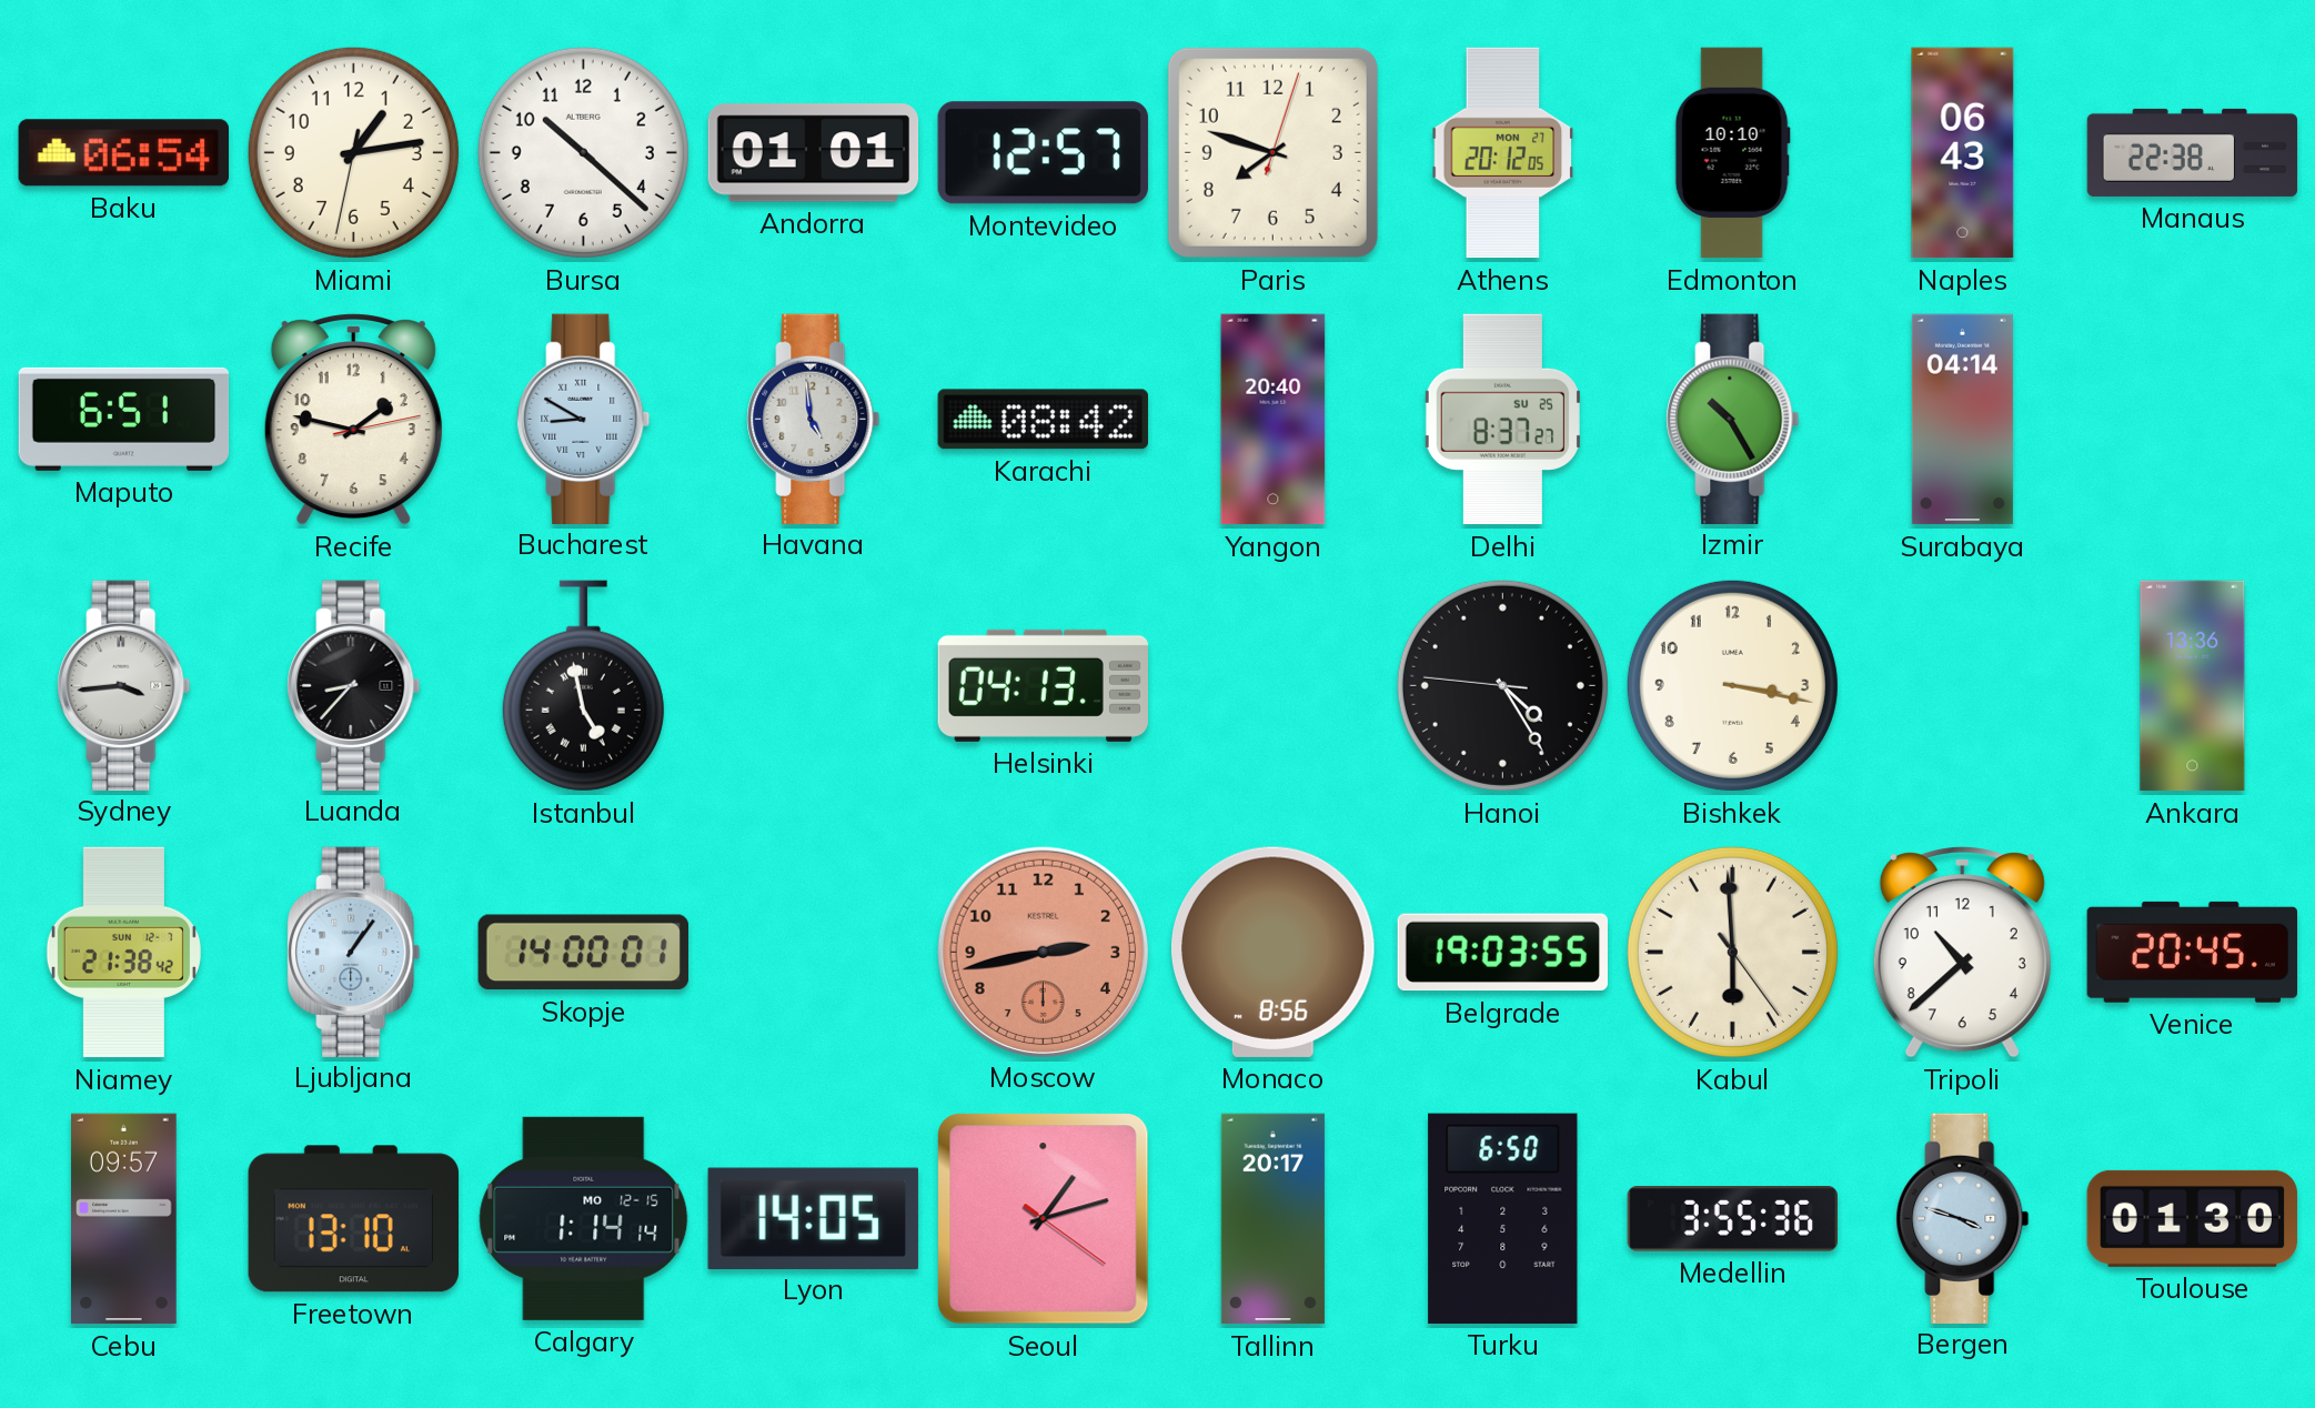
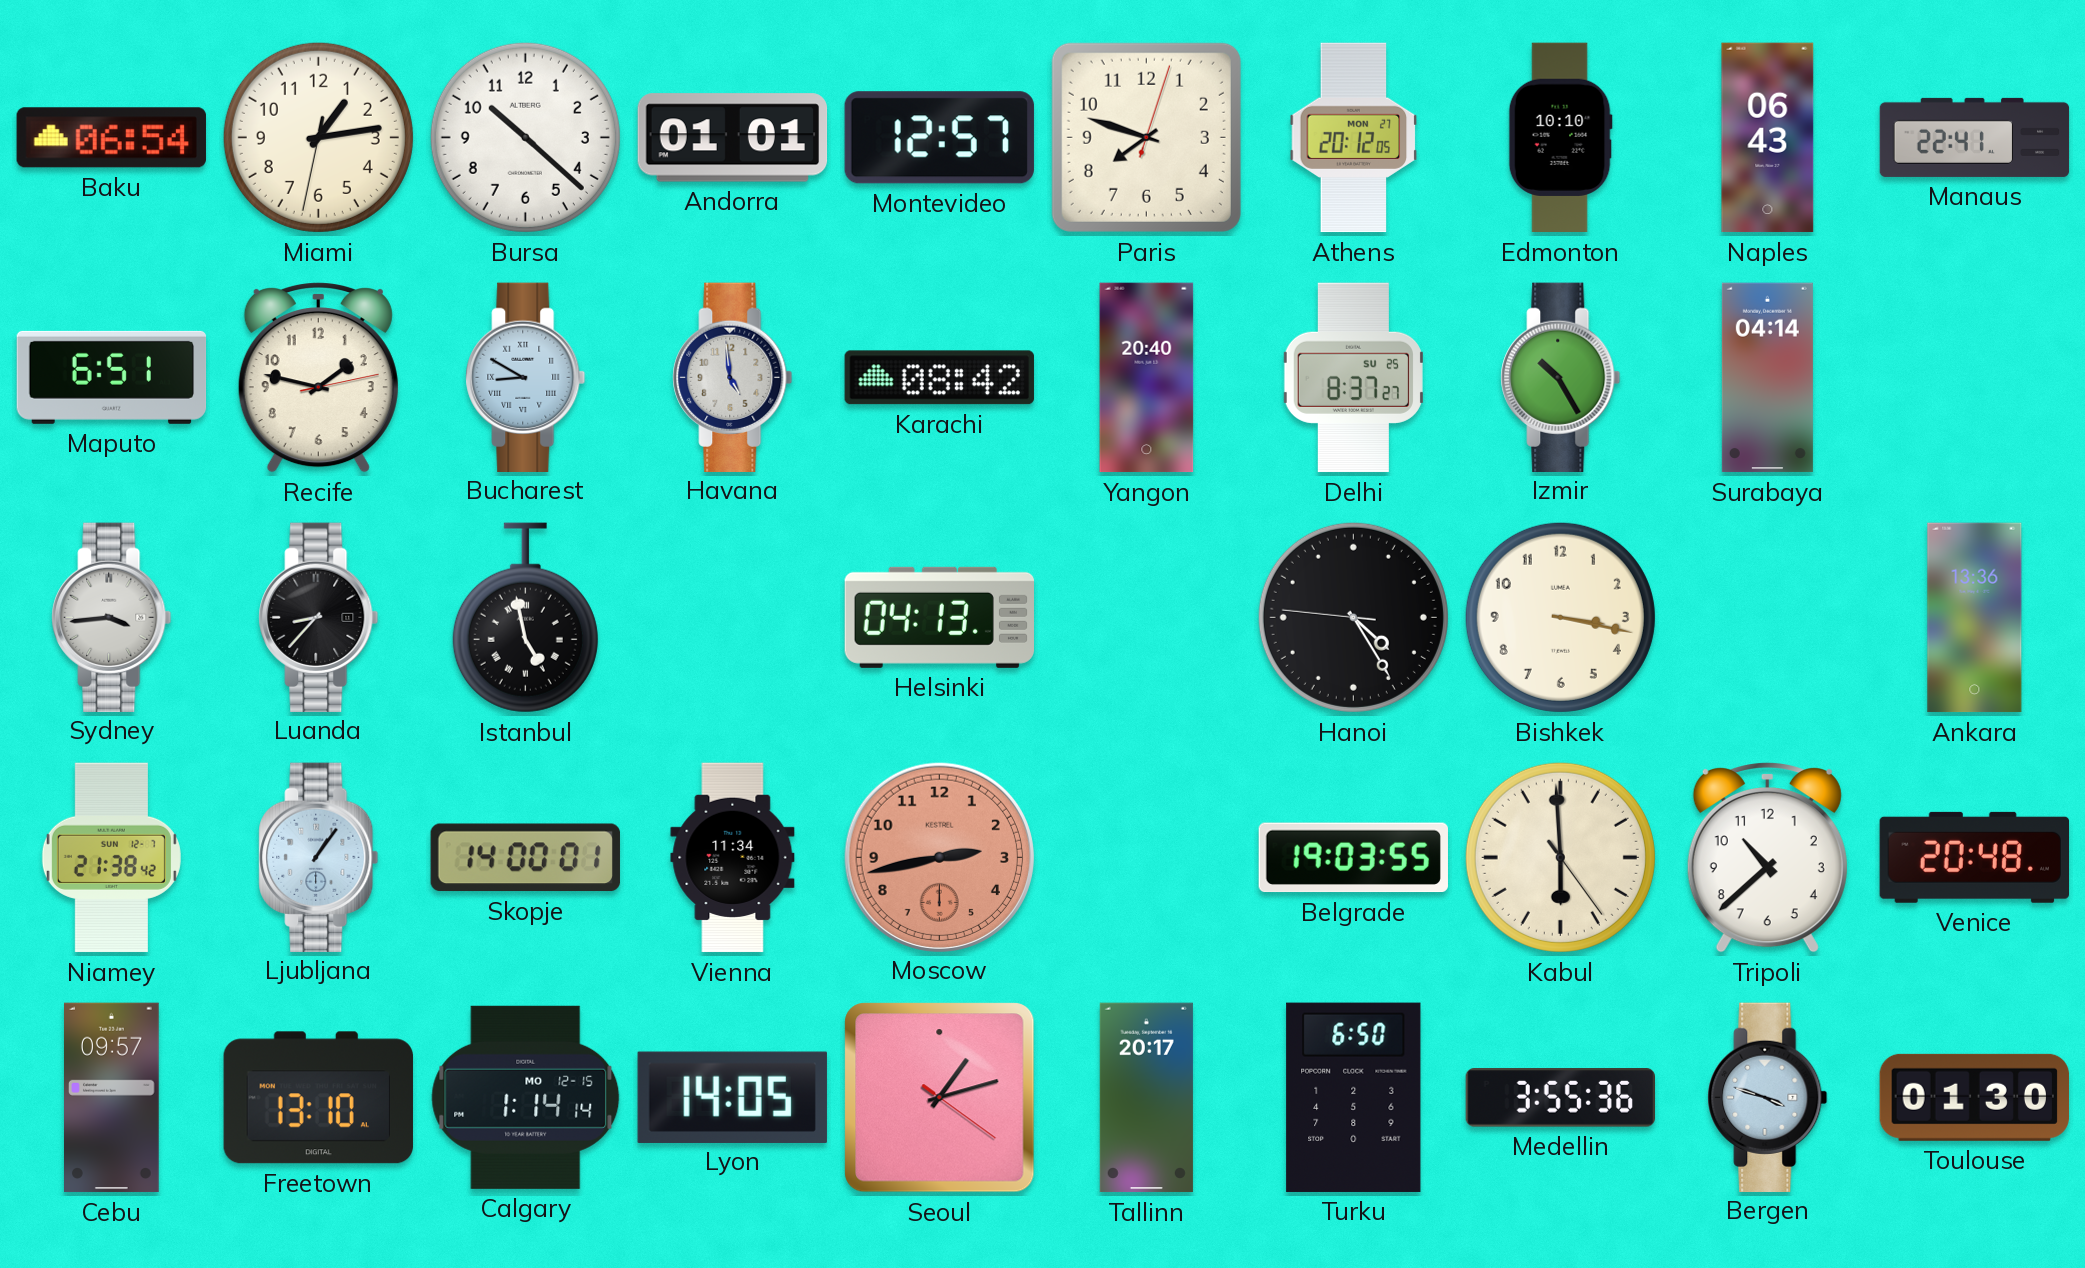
Manaus: 22:38 -> 22:41 (1975, 137)
Vienna: none -> 11:34 (733, 858)
Monaco: 8:56 -> none (1274, 952)
Venice: 20:45 -> 20:48 (1974, 857)
